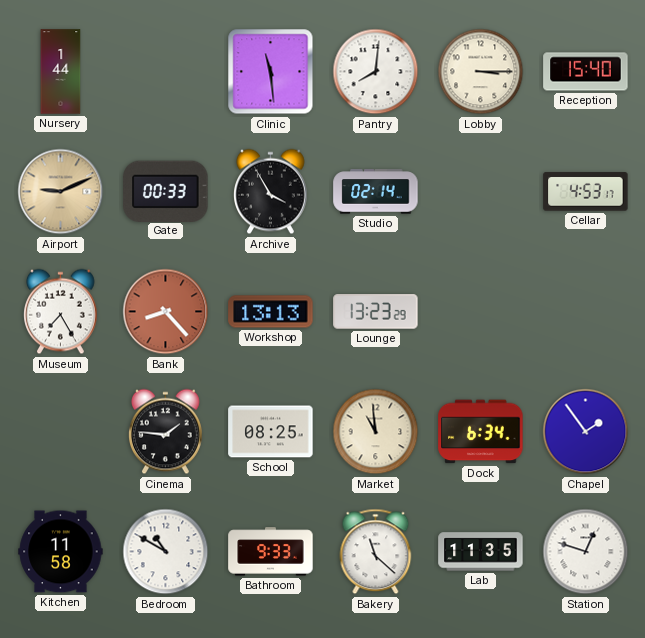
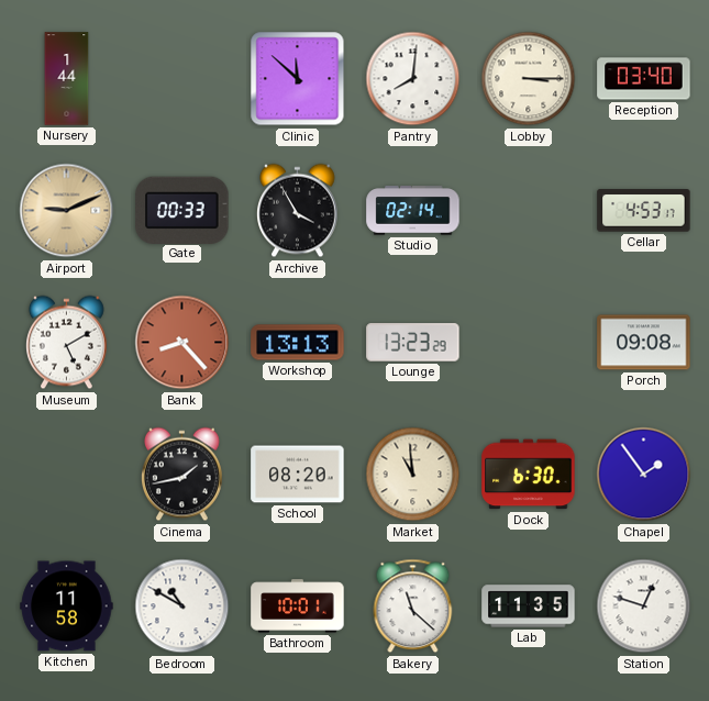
Clinic: 11:29 -> 11:52 (298, 79)
Reception: 15:40 -> 03:40 (644, 79)
Museum: 7:25 -> 5:10 (67, 343)
Porch: none -> 09:08 (644, 343)
Cinema: 1:46 -> 1:43 (182, 475)
School: 08:25 -> 08:20 (298, 475)
Dock: 6:34 -> 6:30 (529, 475)
Bathroom: 9:33 -> 10:01 (298, 607)
